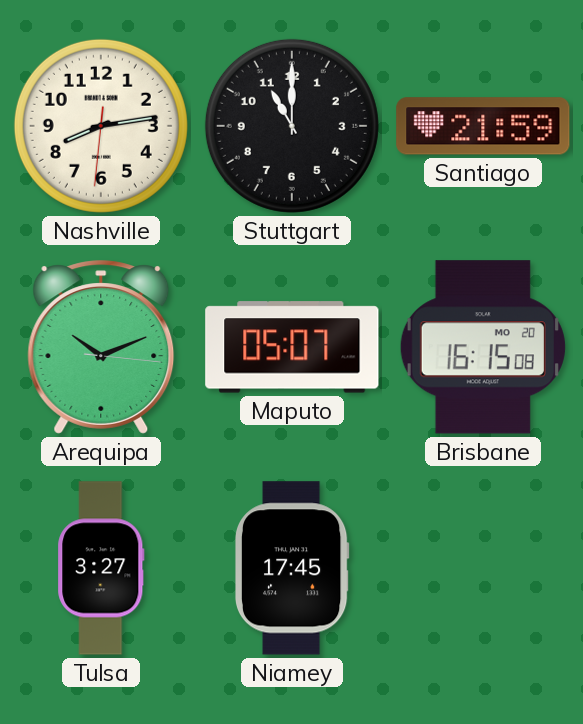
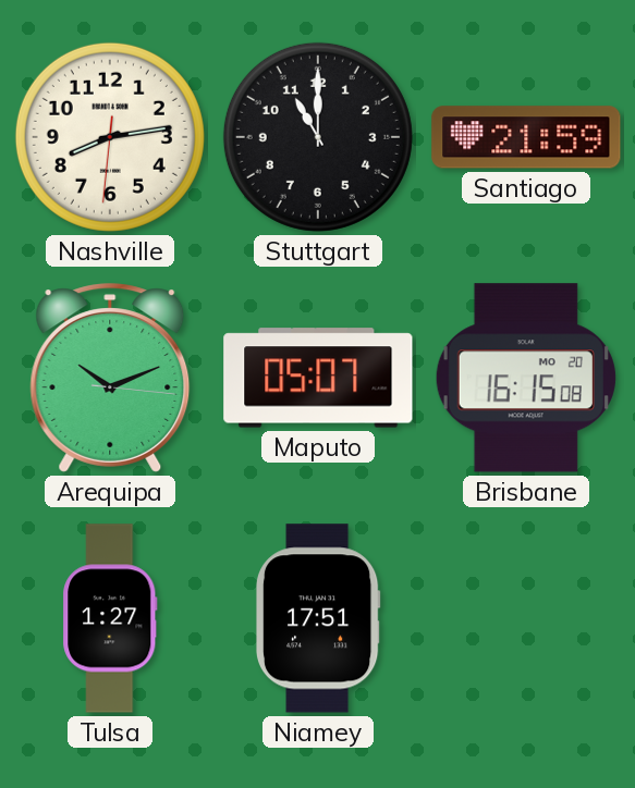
Tulsa: 3:27 -> 1:27 (110, 618)
Niamey: 17:45 -> 17:51 (318, 618)
